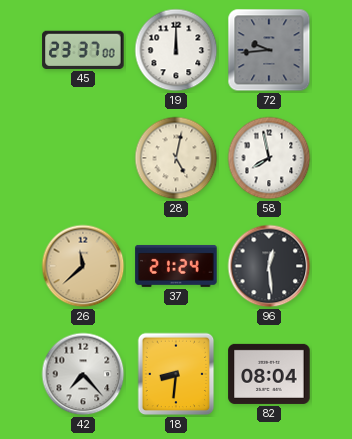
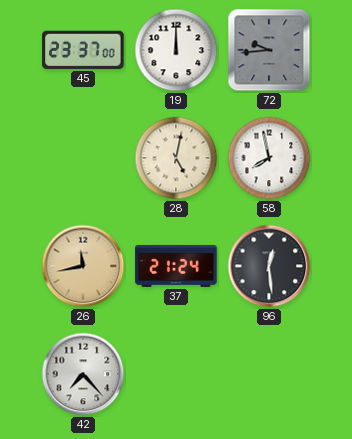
26: 11:38 -> 11:43 (83, 266)
18: 8:31 -> none (176, 374)
82: 08:04 -> none (269, 374)
